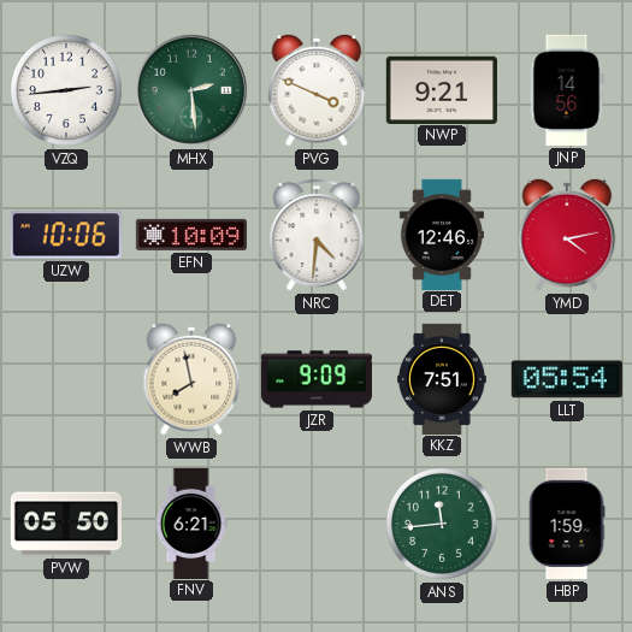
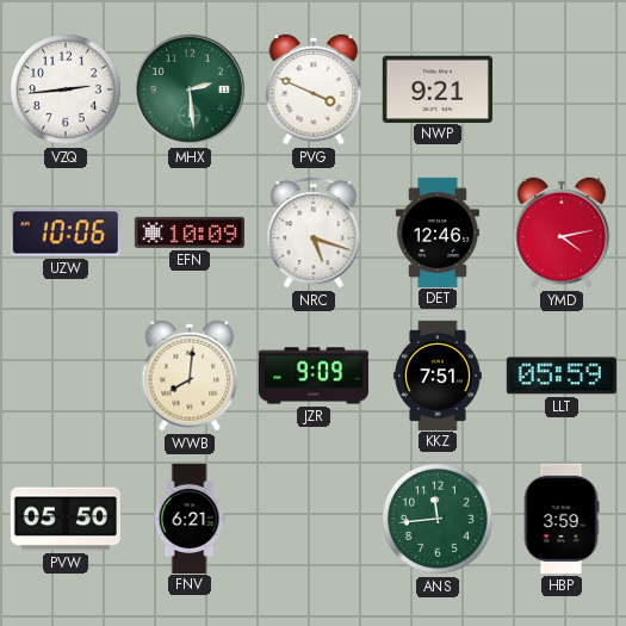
JNP: 14:56 -> none (567, 90)
NRC: 4:31 -> 5:18 (314, 233)
WWB: 7:58 -> 8:01 (190, 376)
LLT: 05:54 -> 05:59 (562, 376)
HBP: 1:59 -> 3:59 (562, 519)
